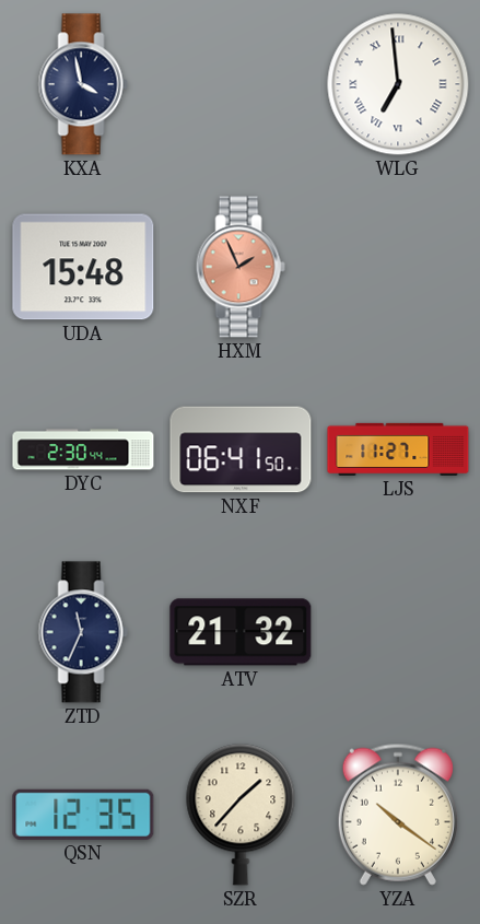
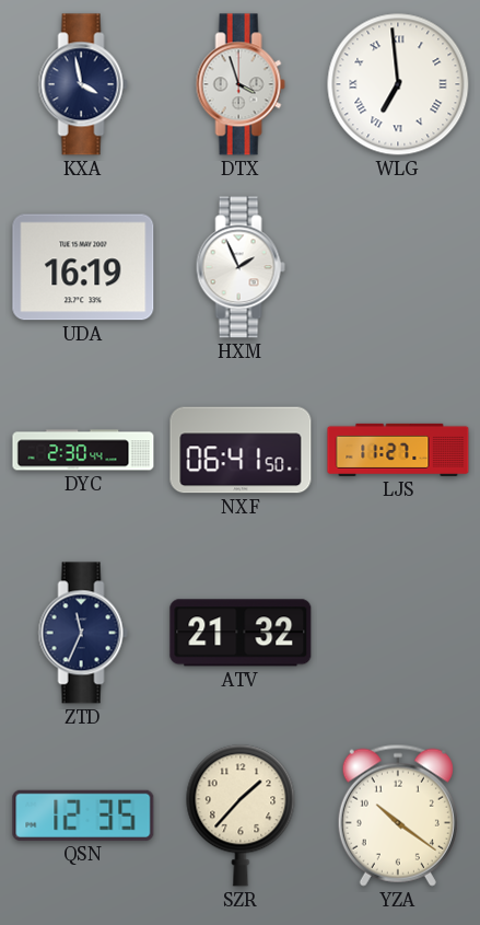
DTX: none -> 3:57 (241, 84)
UDA: 15:48 -> 16:19 (83, 267)
HXM dial: salmon -> white (241, 267)
